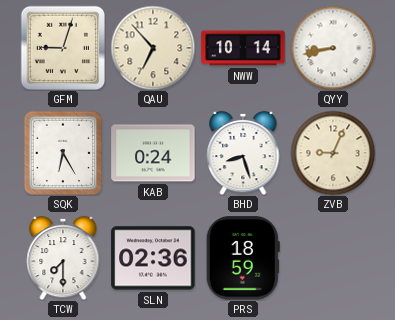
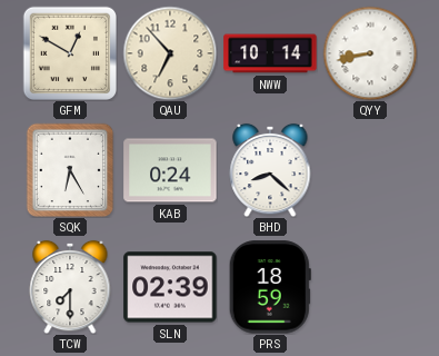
GFM: 9:03 -> 12:50 (69, 52)
BHD: 8:27 -> 8:22 (270, 170)
ZVB: 9:04 -> none (333, 153)
SLN: 02:36 -> 02:39 (170, 287)
